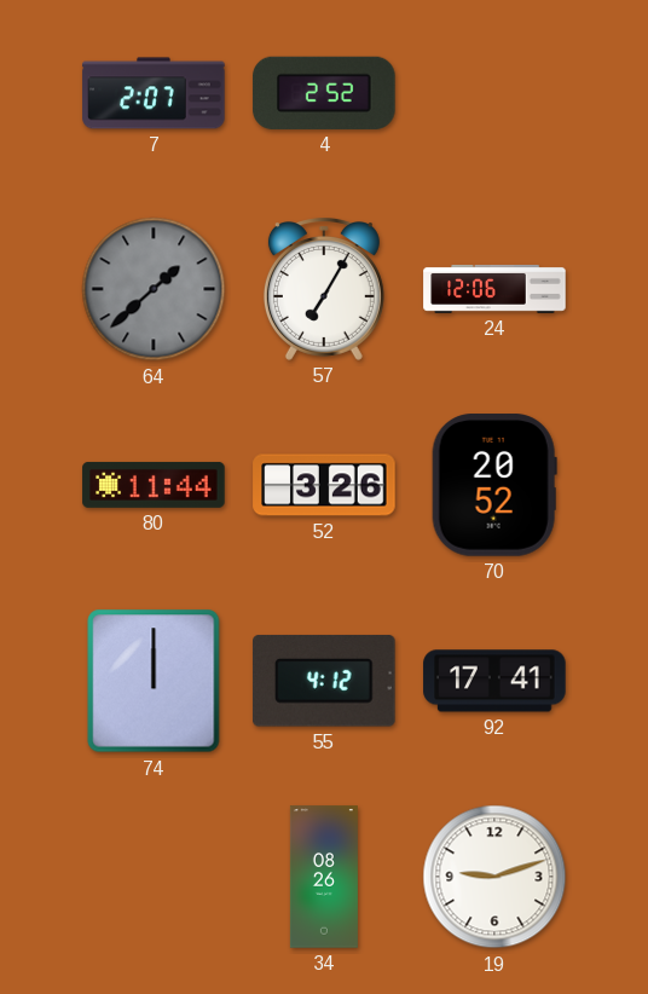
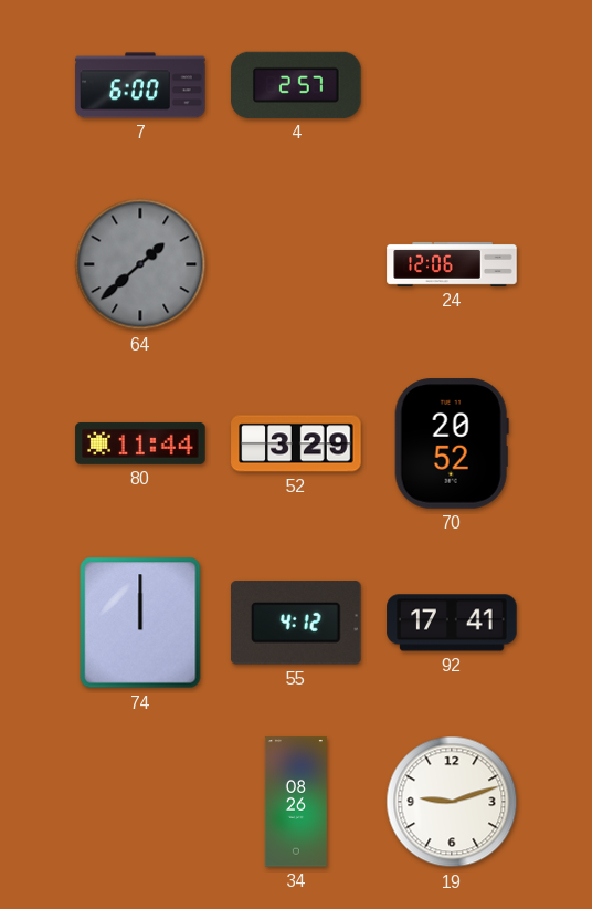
7: 2:07 -> 6:00 (140, 85)
4: 2:52 -> 2:57 (296, 85)
57: 7:05 -> none (324, 290)
52: 3:26 -> 3:29 (296, 443)
